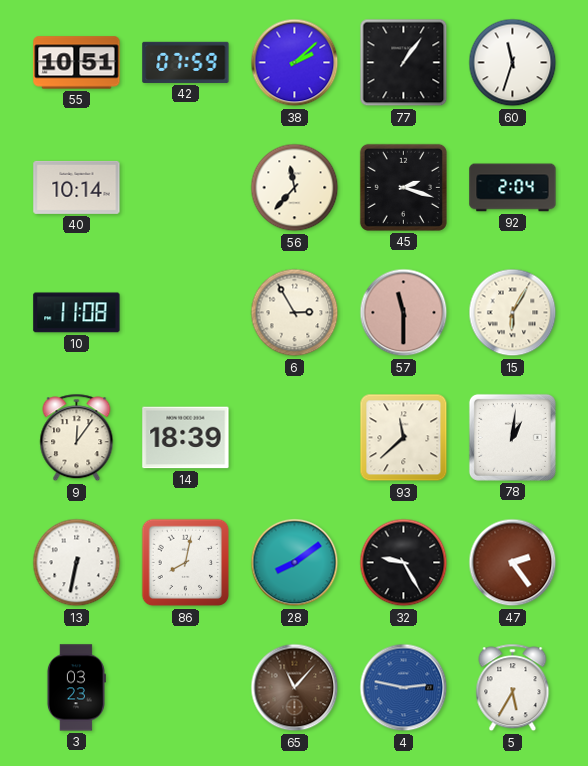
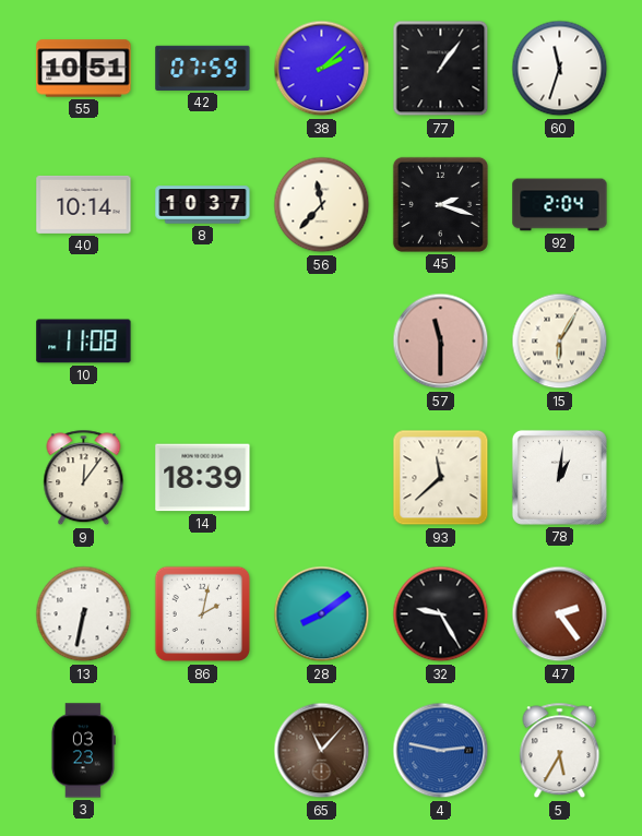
8: none -> 10:37 (203, 205)
6: 2:55 -> none (295, 313)
86: 8:02 -> 2:02 (203, 614)
